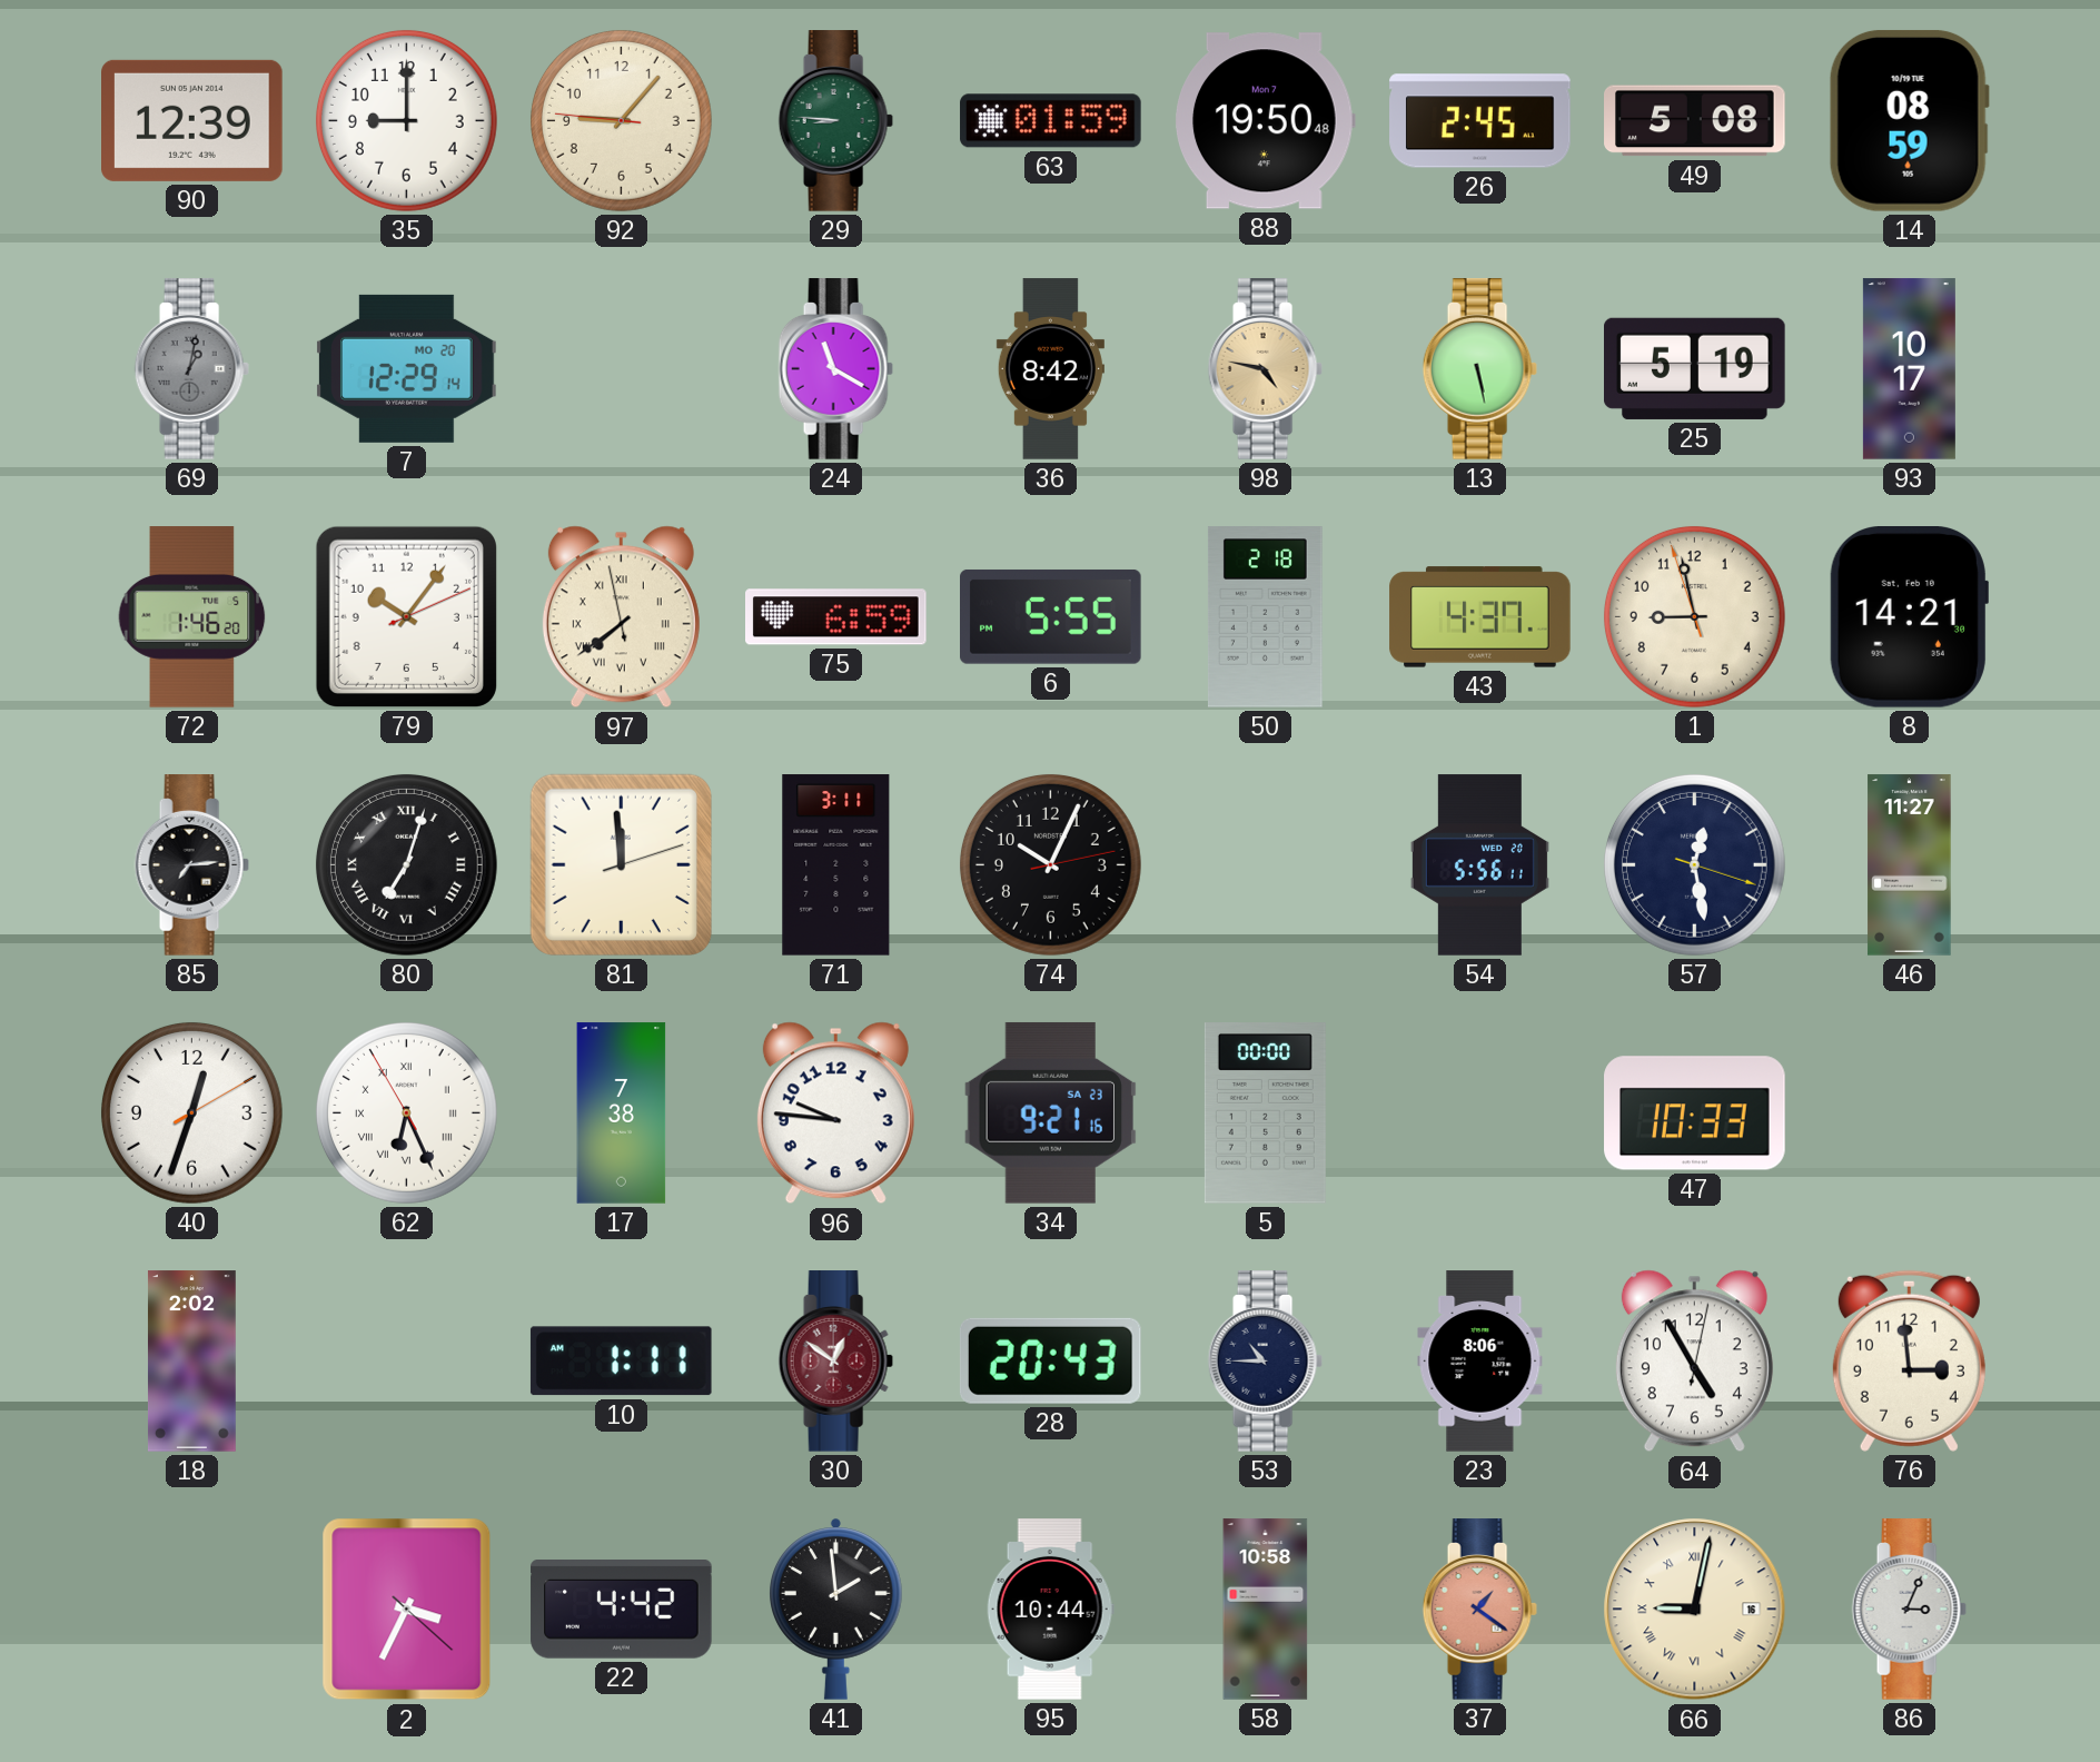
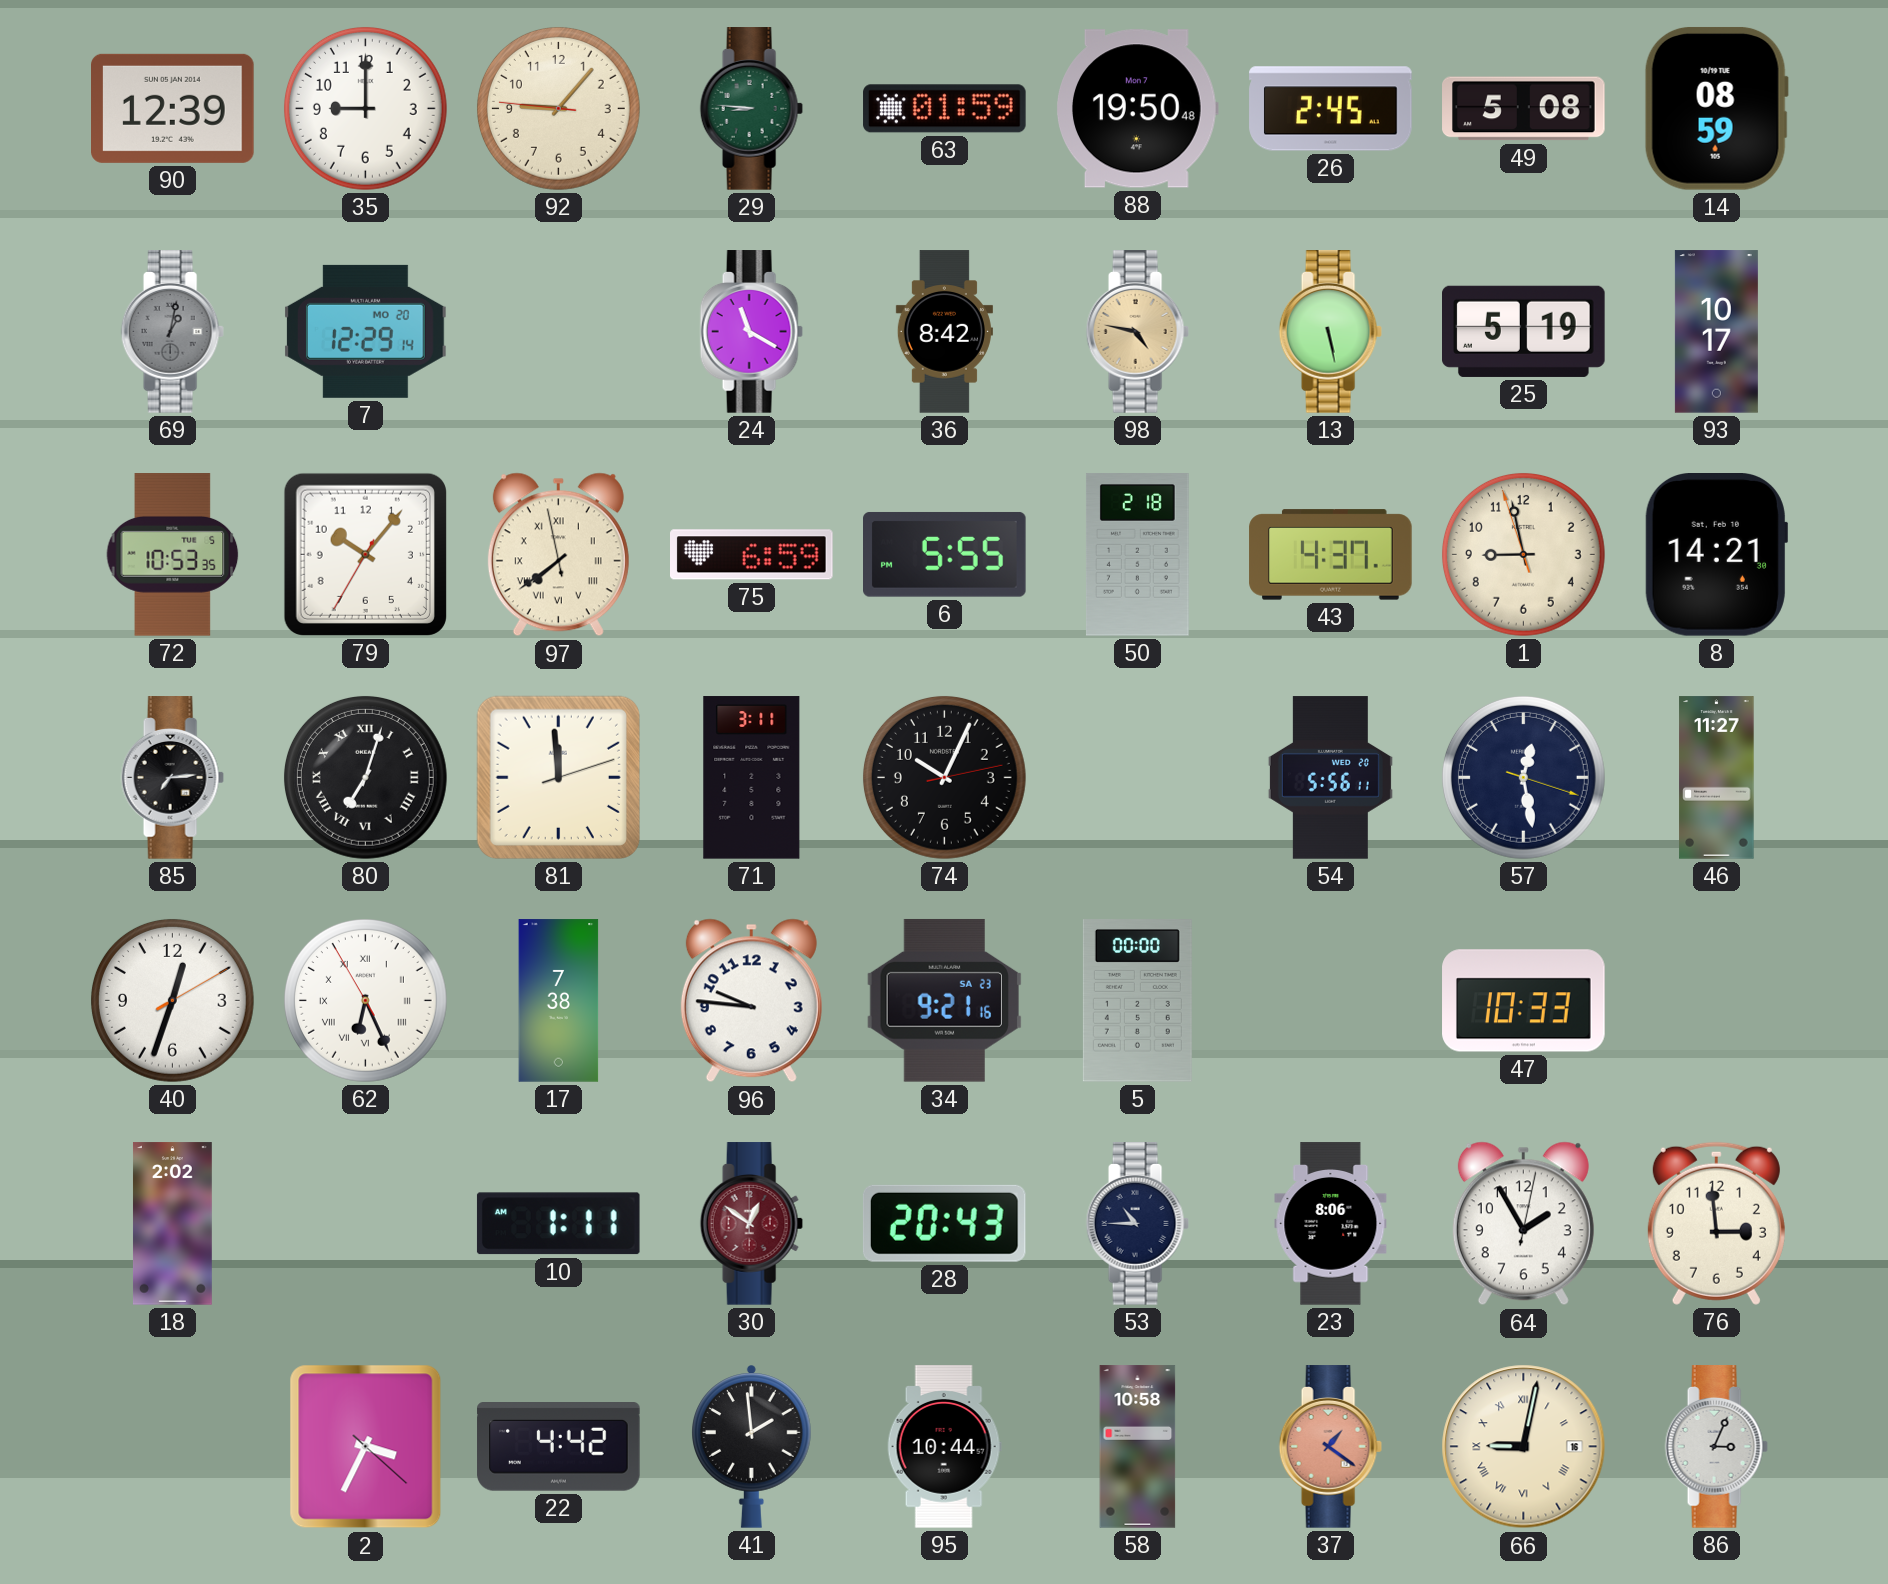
72: 1:46 -> 10:53 (173, 555)
79: 10:06:11 -> 10:06:35 (365, 554)
64: 4:55 -> 1:55 (1523, 1224)
